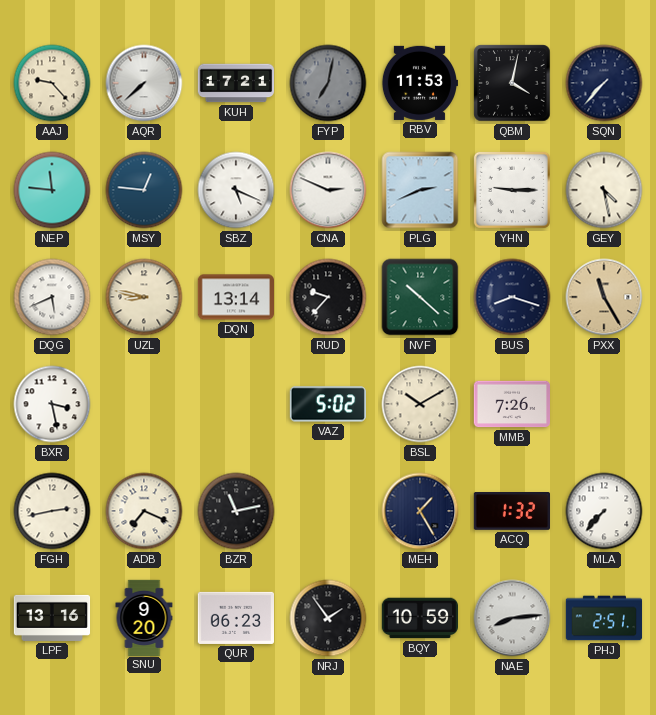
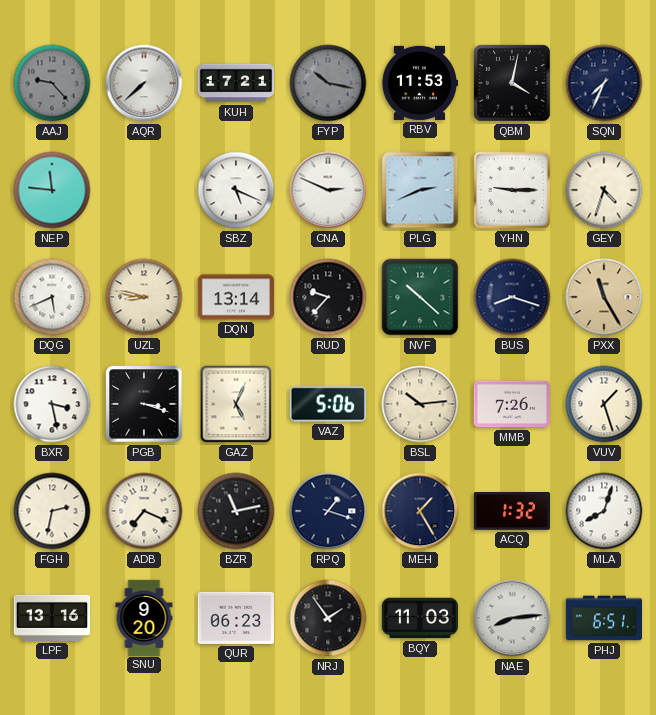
AAJ dial: cream -> grey (52, 83)
FYP: 7:02 -> 10:17 (328, 83)
SQN: 7:37 -> 7:34 (604, 83)
MSY: 12:46 -> none (144, 190)
GEY: 4:28 -> 4:33 (604, 190)
PGB: none -> 3:18 (144, 404)
GAZ: none -> 5:04 (236, 404)
VAZ: 5:02 -> 5:06 (328, 404)
BSL: 10:10 -> 10:14 (420, 404)
VUV: none -> 1:27 (604, 404)
FGH: 2:43 -> 2:32 (52, 511)
RPQ: none -> 1:18 (328, 511)
MLA: 7:37 -> 8:03 (604, 511)
BQY: 10:59 -> 11:03 (419, 618)
PHJ: 2:51 -> 6:51 (604, 618)
